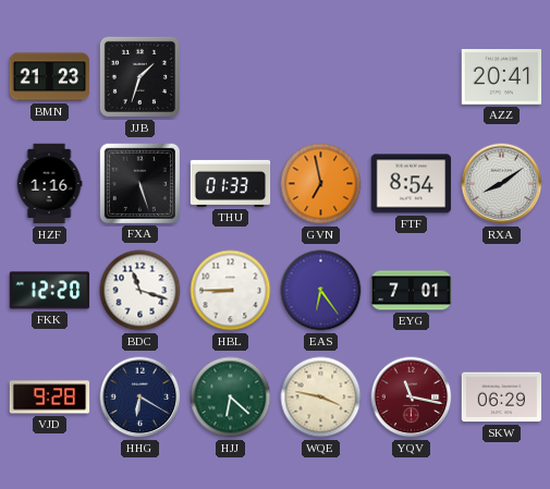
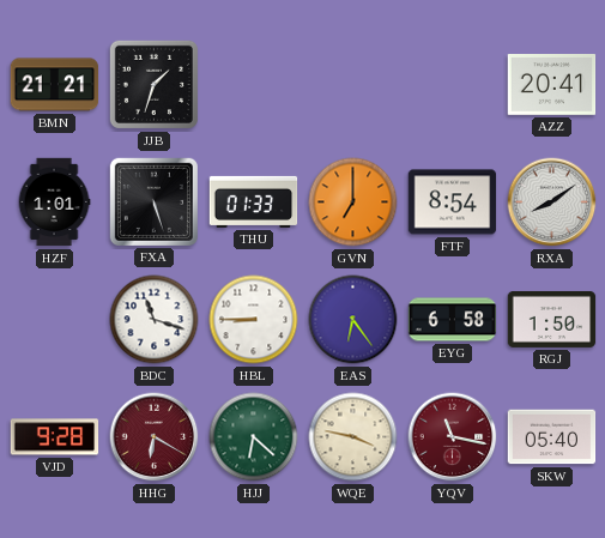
BMN: 21:23 -> 21:21 (55, 85)
HZF: 1:16 -> 1:01 (54, 202)
GVN: 6:58 -> 7:00 (353, 202)
FKK: 12:20 -> none (50, 291)
EYG: 7:01 -> 6:58 (453, 320)
RGJ: none -> 1:50 (552, 319)
HHG dial: navy -> burgundy (155, 437)
SKW: 06:29 -> 05:40 (552, 437)
